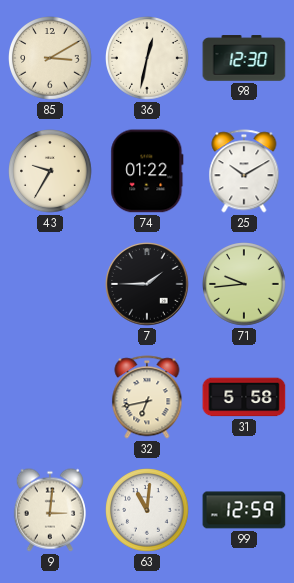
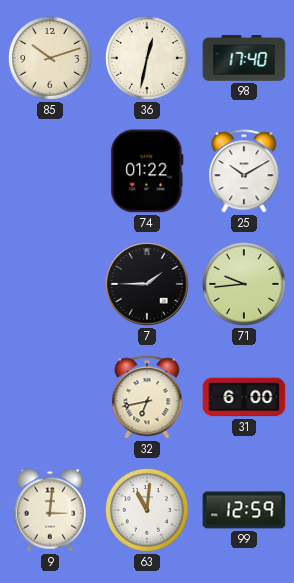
85: 3:10 -> 10:12 (50, 58)
98: 12:30 -> 17:40 (244, 58)
43: 9:35 -> none (50, 171)
31: 5:58 -> 6:00 (244, 397)
